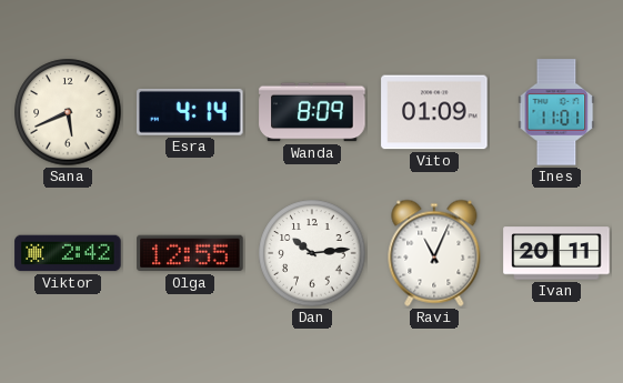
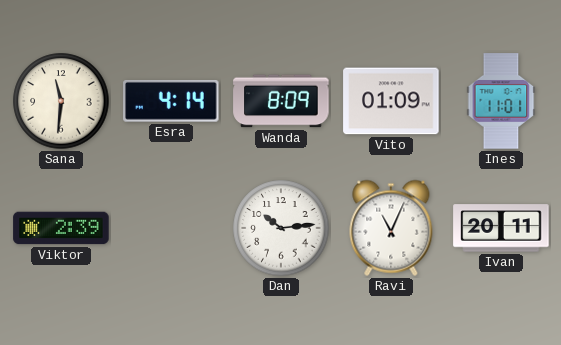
Sana: 5:41 -> 11:31 (61, 101)
Viktor: 2:42 -> 2:39 (61, 228)
Olga: 12:55 -> none (190, 253)
